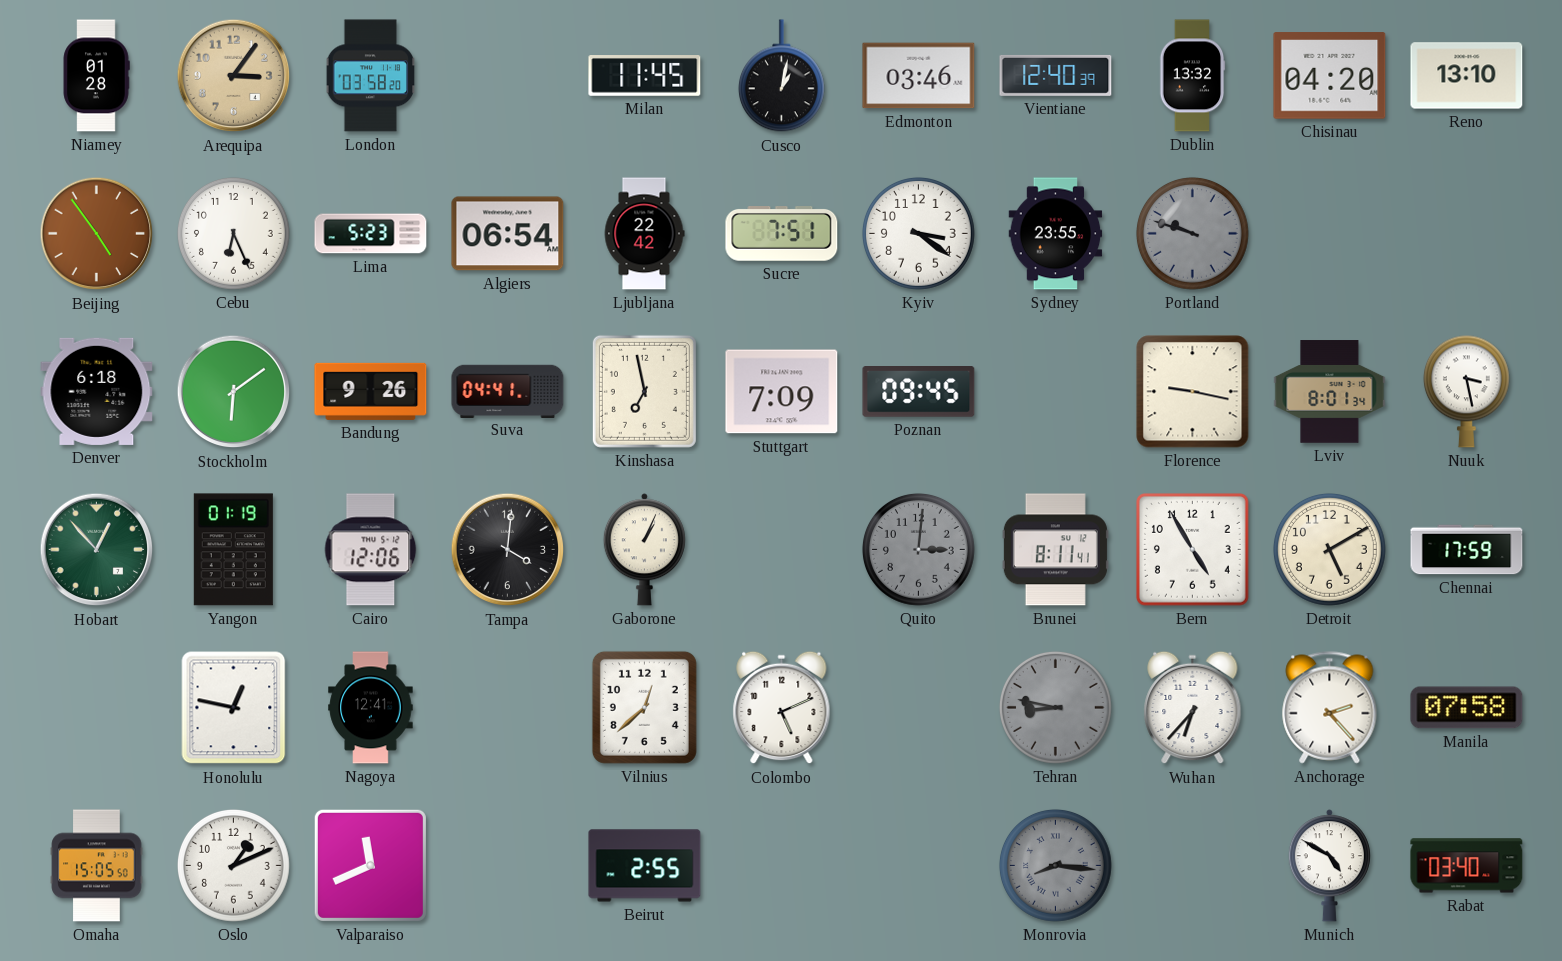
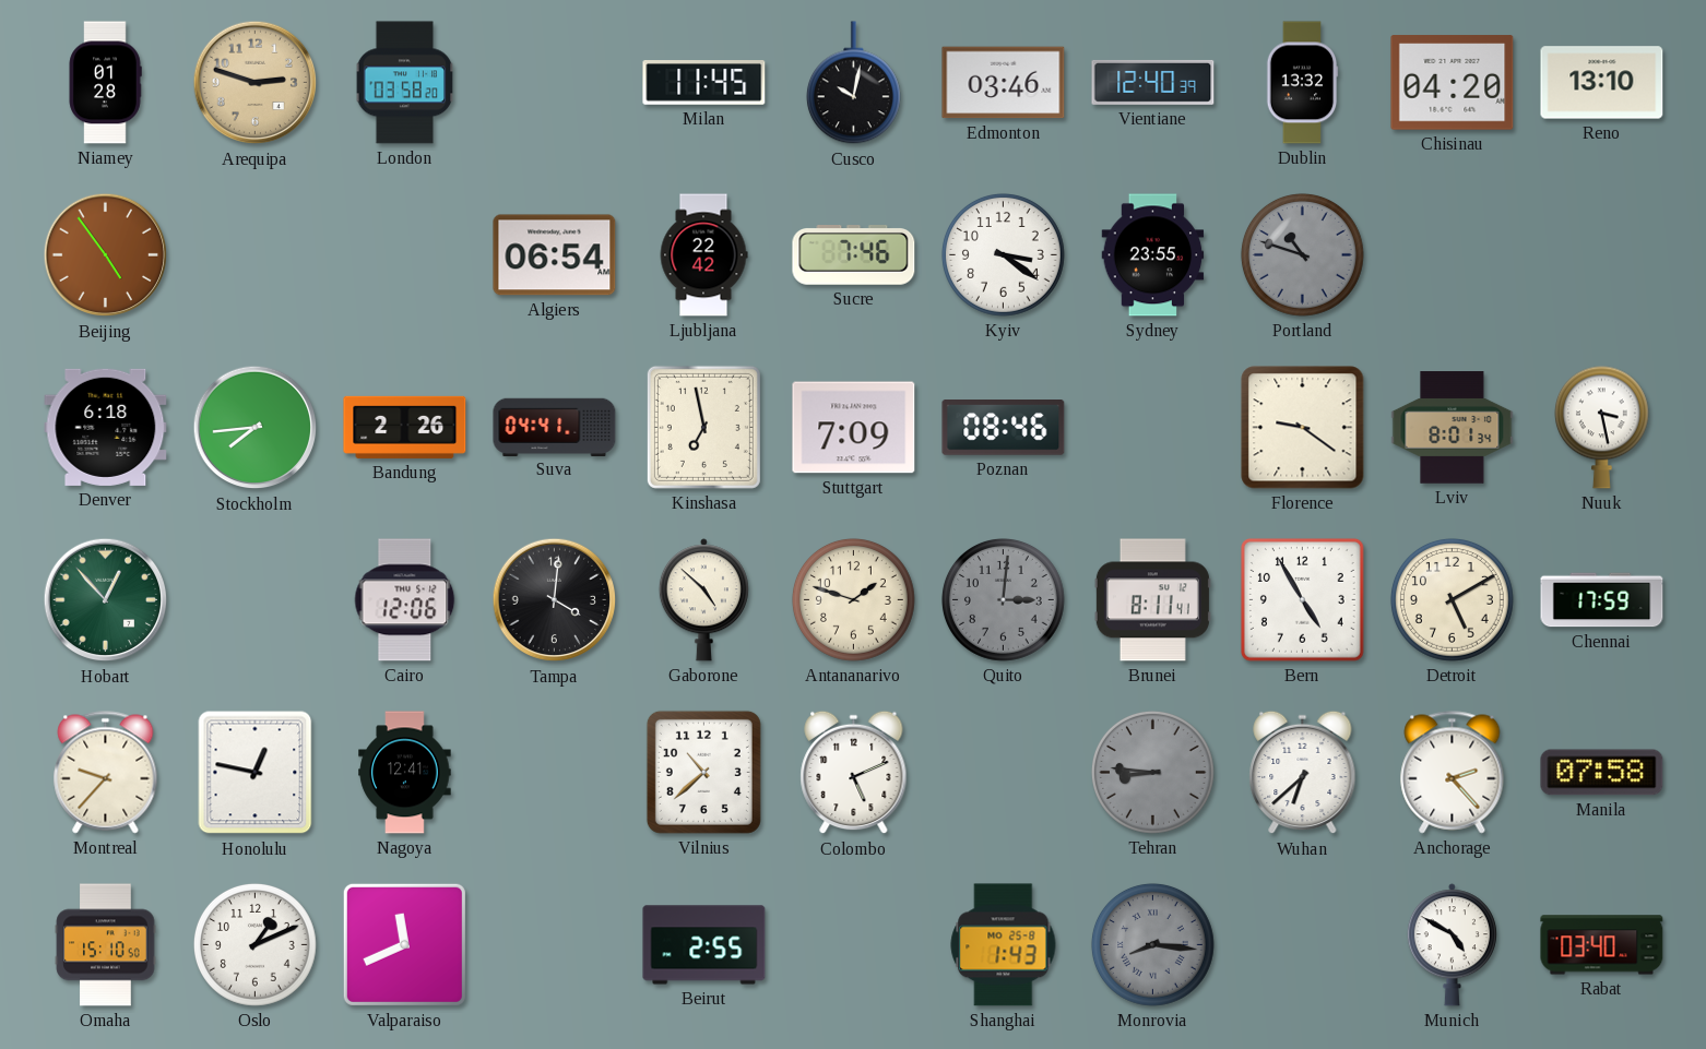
Arequipa: 3:06 -> 2:48 (256, 83)
Cusco: 1:02 -> 10:02 (853, 83)
Cebu: 6:26 -> none (234, 234)
Lima: 5:23 -> none (371, 234)
Sucre: 7:51 -> 7:46 (854, 255)
Portland: 9:48 -> 10:48 (1303, 255)
Stockholm: 6:09 -> 7:44 (256, 428)
Bandung: 9:26 -> 2:26 (405, 427)
Poznan: 09:45 -> 08:46 (1004, 428)
Florence: 9:17 -> 9:21 (1303, 428)
Yangon: 01:19 -> none (233, 550)
Gaborone: 1:04 -> 4:52 (703, 600)
Antananarivo: none -> 1:48 (854, 600)
Montreal: none -> 9:37 (106, 773)
Vilnius: 12:38 -> 10:38 (703, 772)
Tehran: 8:47 -> 8:46 (1153, 773)
Wuhan: 6:37 -> 6:38 (1303, 773)
Omaha: 15:05 -> 15:10 (106, 945)
Shanghai: none -> 1:43 (1004, 945)
